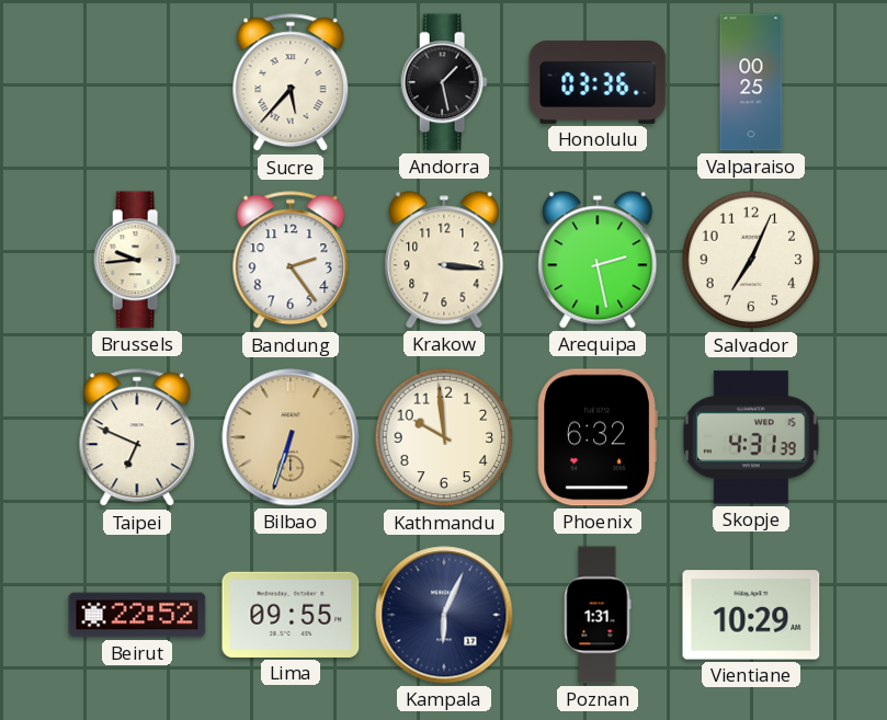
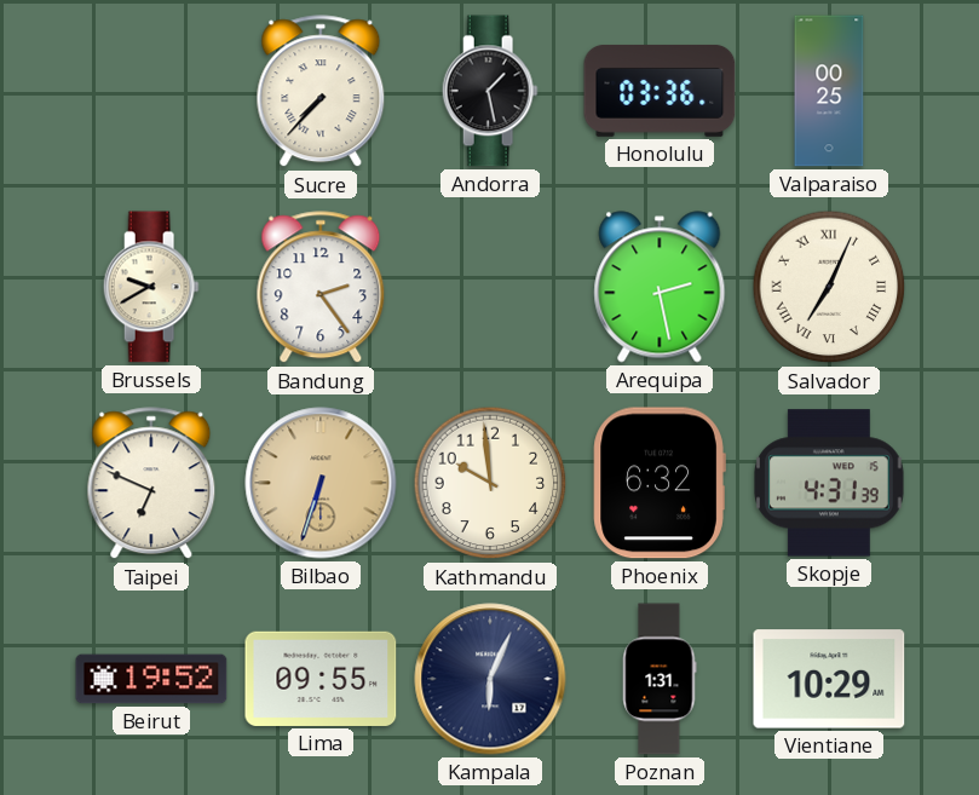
Sucre: 5:37 -> 7:37 (321, 92)
Brussels: 9:44 -> 9:40 (151, 287)
Krakow: 3:16 -> none (444, 260)
Salvador numerals: Arabic -> Roman (829, 287)
Beirut: 22:52 -> 19:52 (151, 679)
